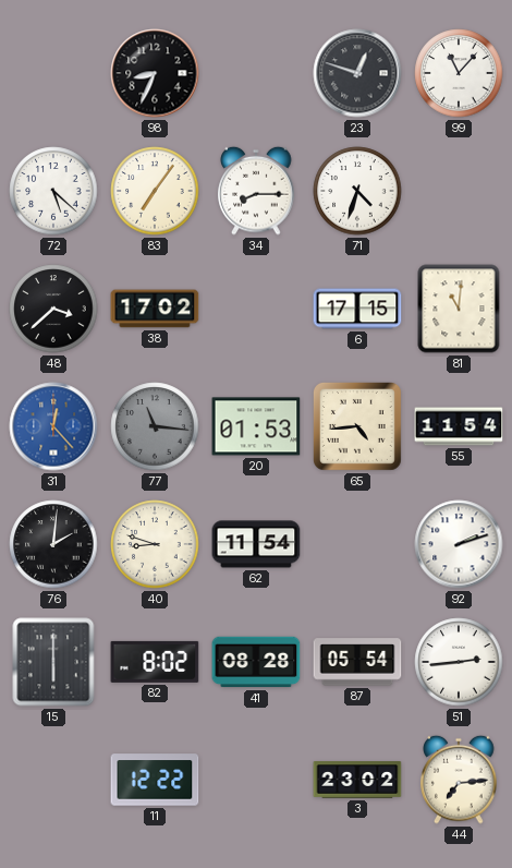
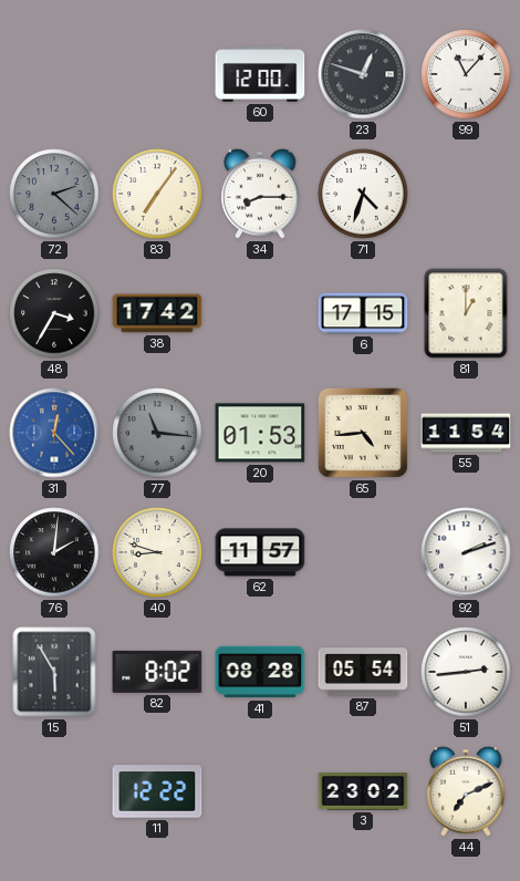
98: 8:34 -> none (155, 73)
60: none -> 12:00 (260, 74)
72: 5:22 -> 2:22 (54, 194)
72 dial: white -> grey (54, 194)
48: 3:38 -> 3:35 (54, 313)
38: 17:02 -> 17:42 (157, 313)
81: 11:01 -> 1:00 (466, 313)
62: 11:54 -> 11:57 (260, 552)
15: 6:00 -> 5:55 (54, 672)
44: 7:14 -> 7:11 (466, 791)
